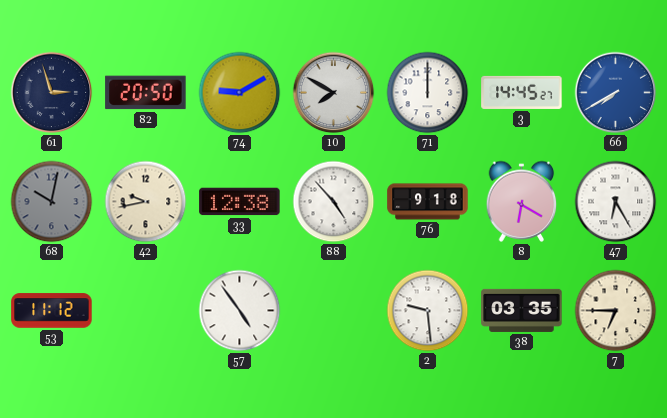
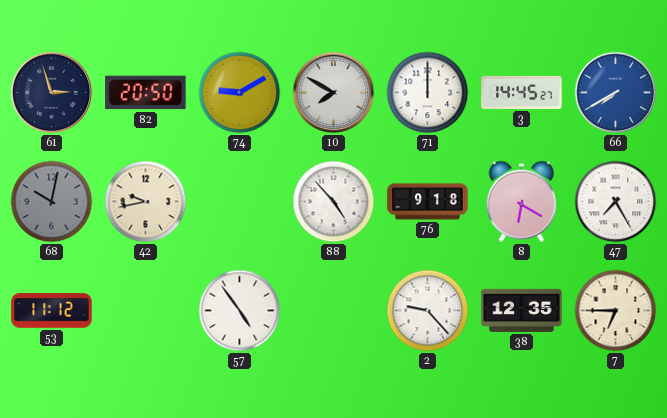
33: 12:38 -> none (240, 202)
47: 6:25 -> 7:25 (616, 202)
2: 9:29 -> 9:23 (428, 311)
38: 03:35 -> 12:35 (522, 310)
